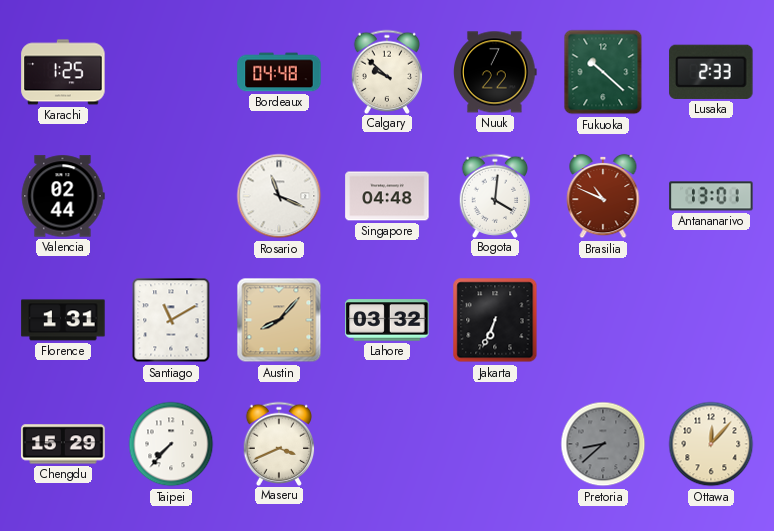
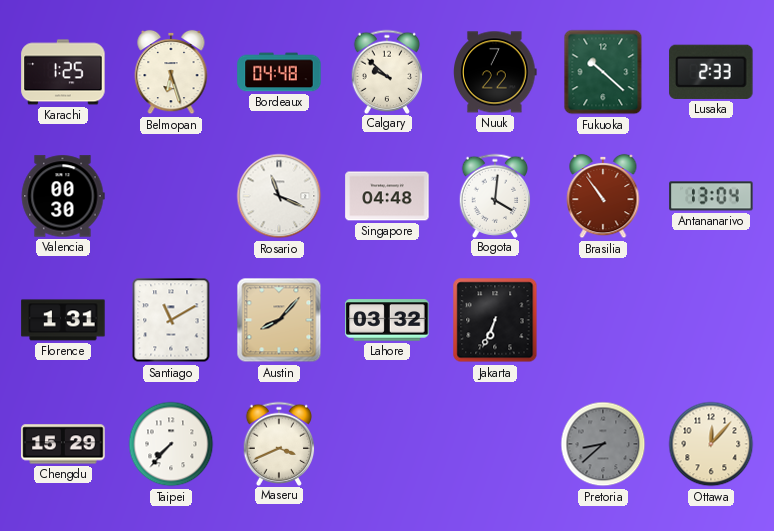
Belmopan: none -> 6:27 (171, 72)
Valencia: 02:44 -> 00:30 (63, 196)
Brasilia: 10:49 -> 10:54 (603, 196)
Antananarivo: 13:01 -> 13:04 (711, 196)
